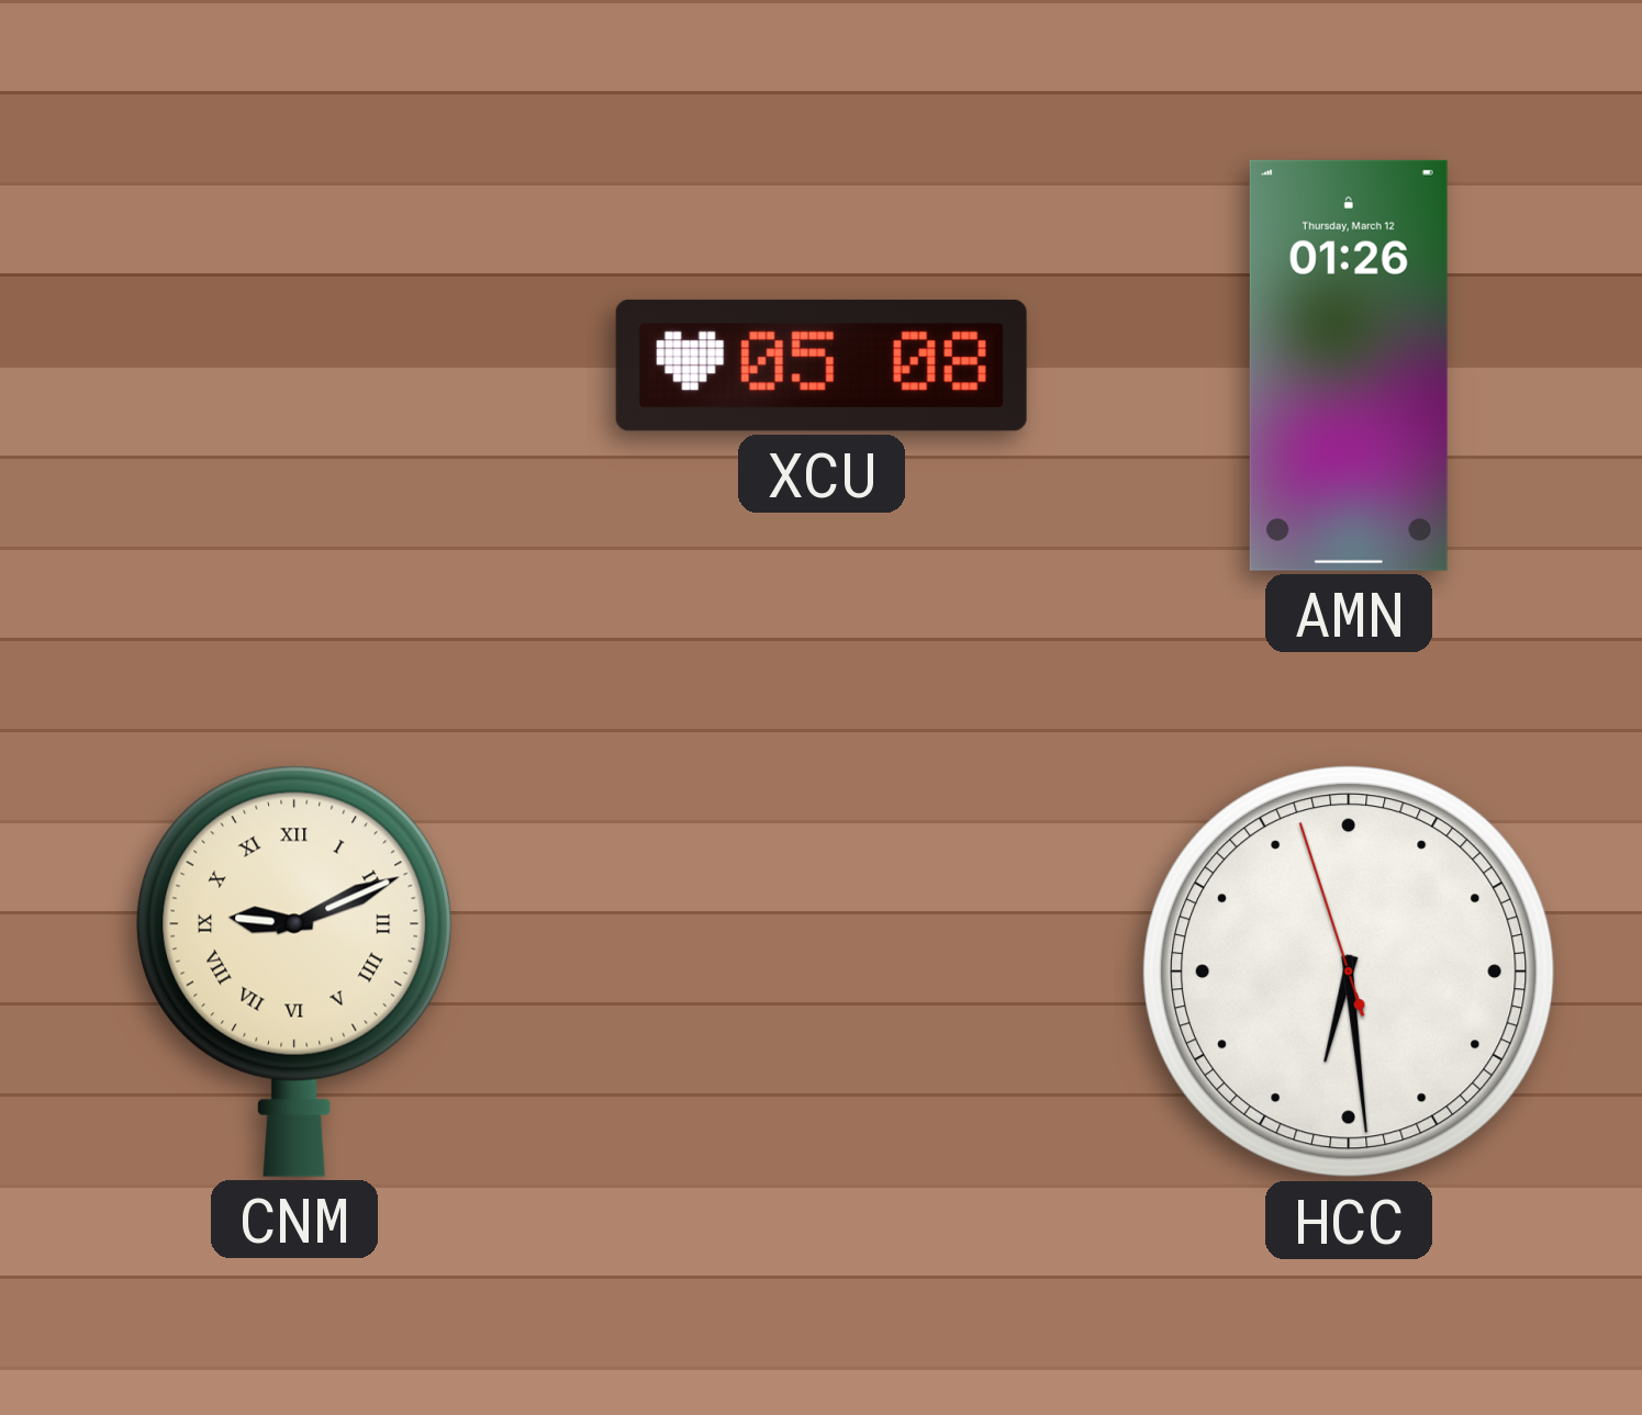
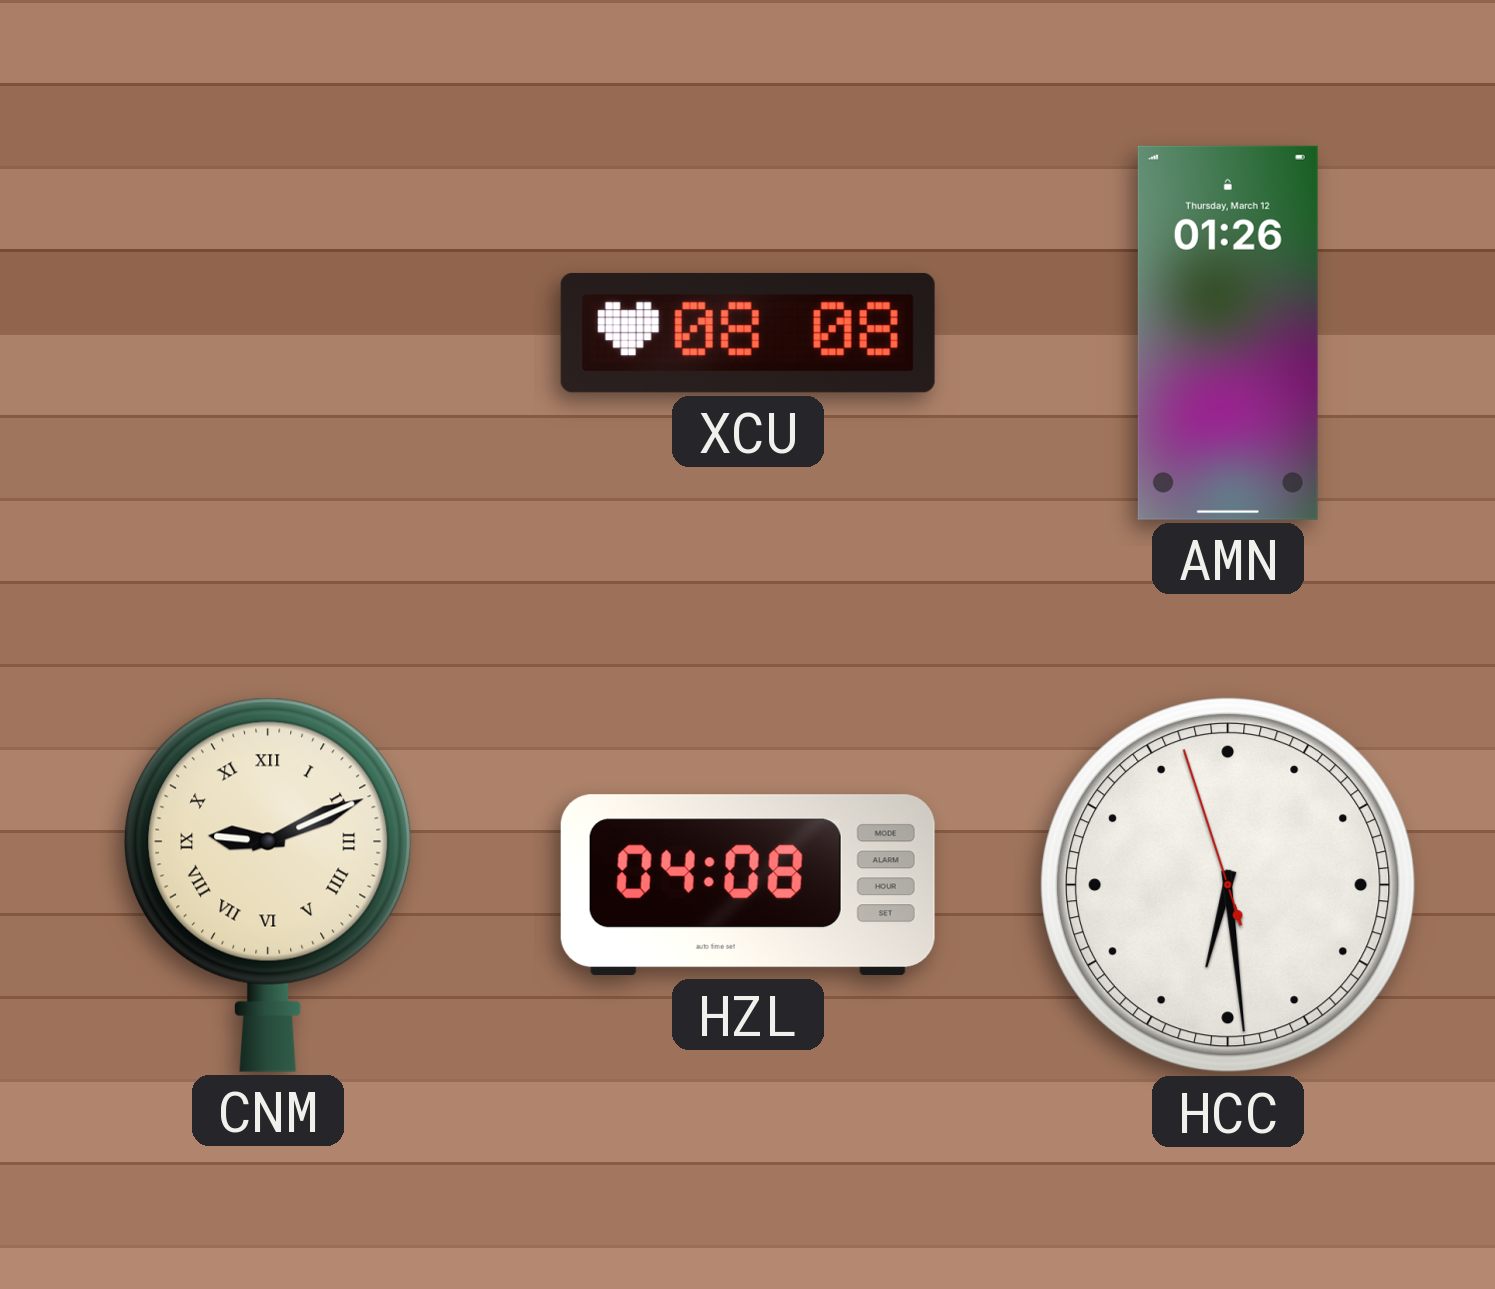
XCU: 05:08 -> 08:08 (748, 333)
HZL: none -> 04:08 (748, 885)
